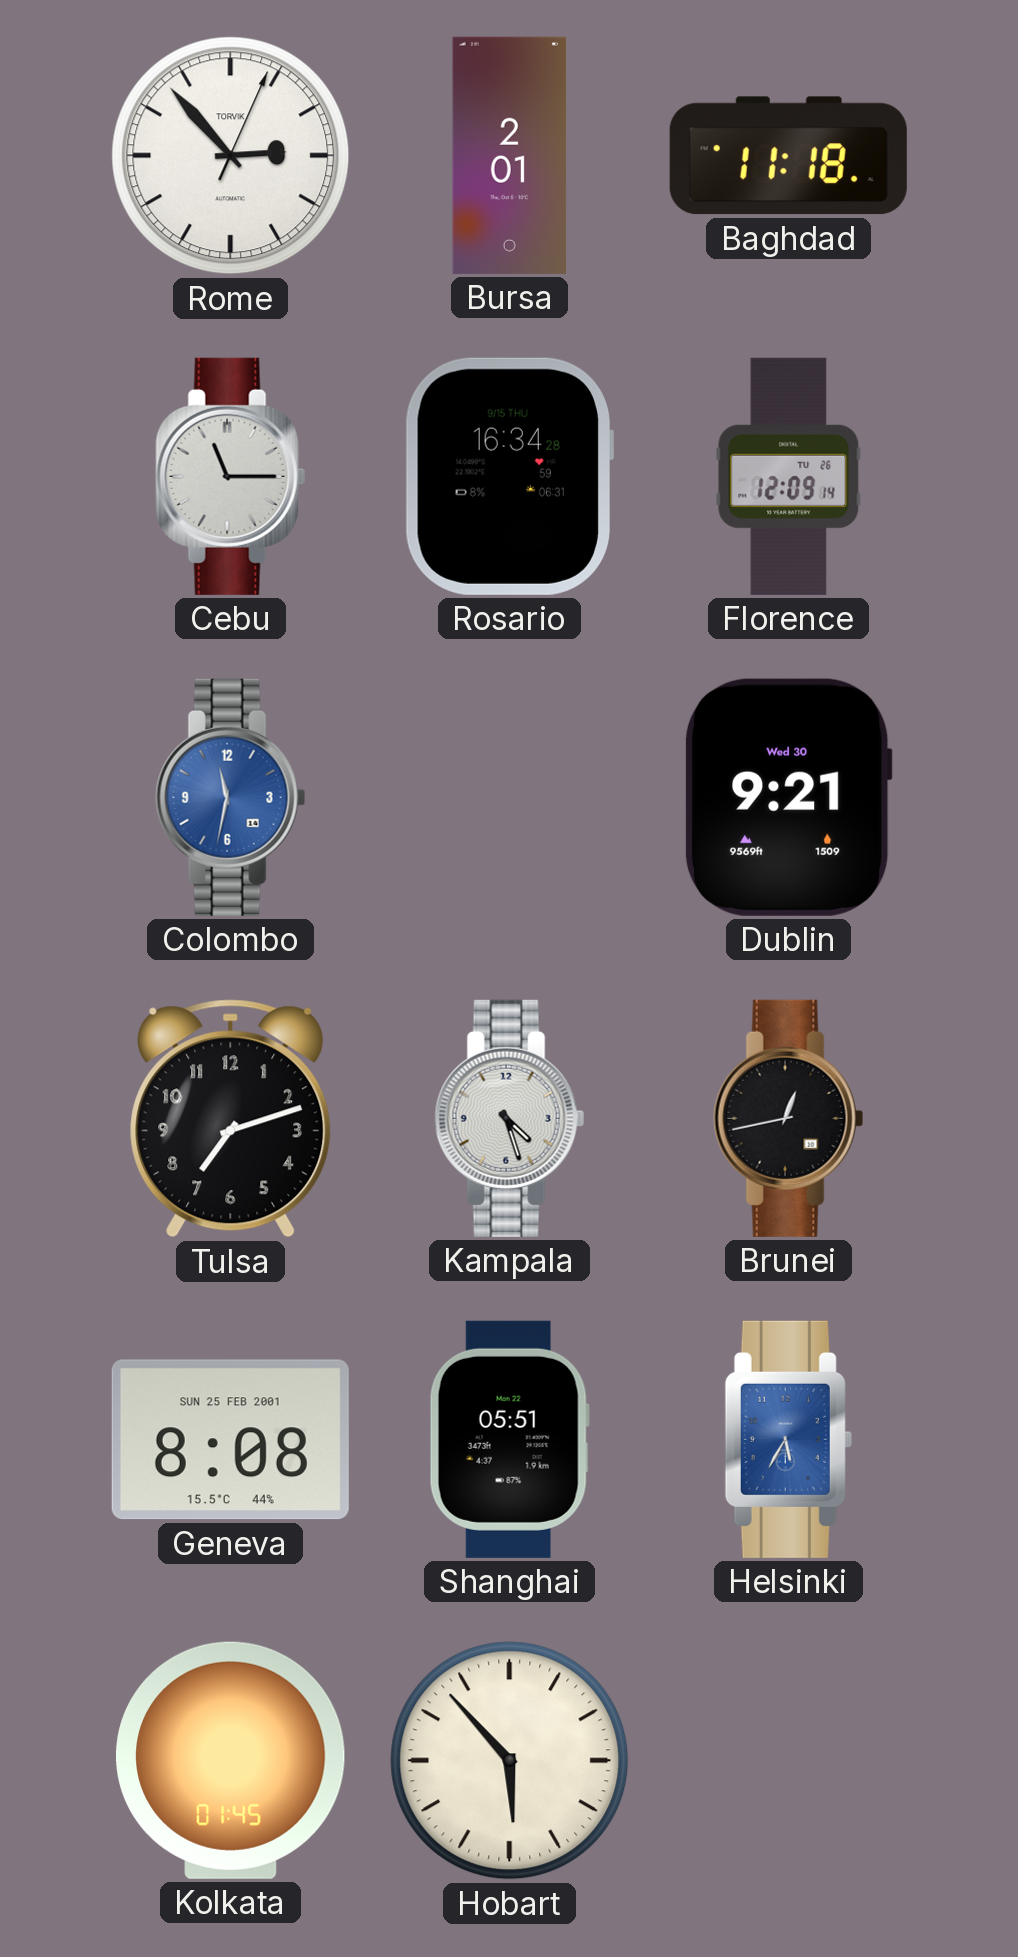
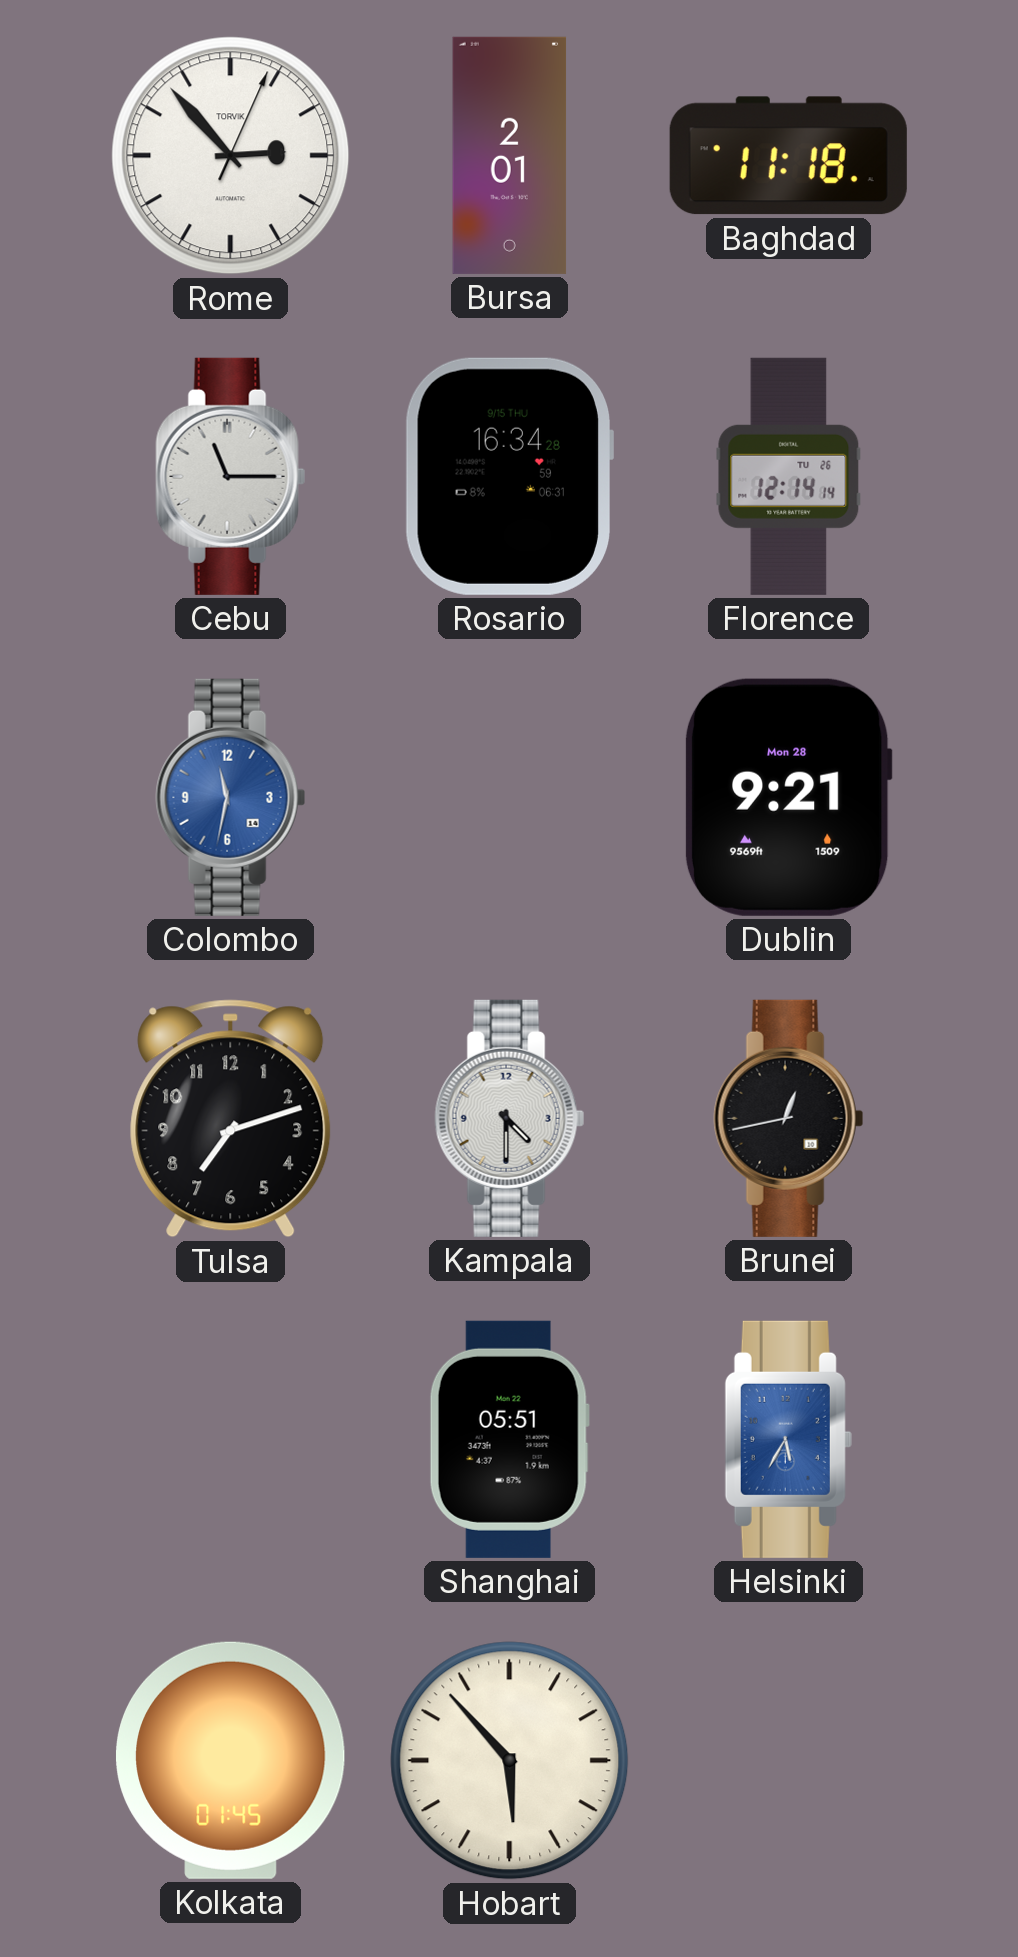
Florence: 12:09 -> 12:14 (789, 476)
Dublin date: Wed 30 -> Mon 28 (788, 797)
Kampala: 4:27 -> 4:30 (510, 1118)
Geneva: 8:08 -> none (230, 1440)
